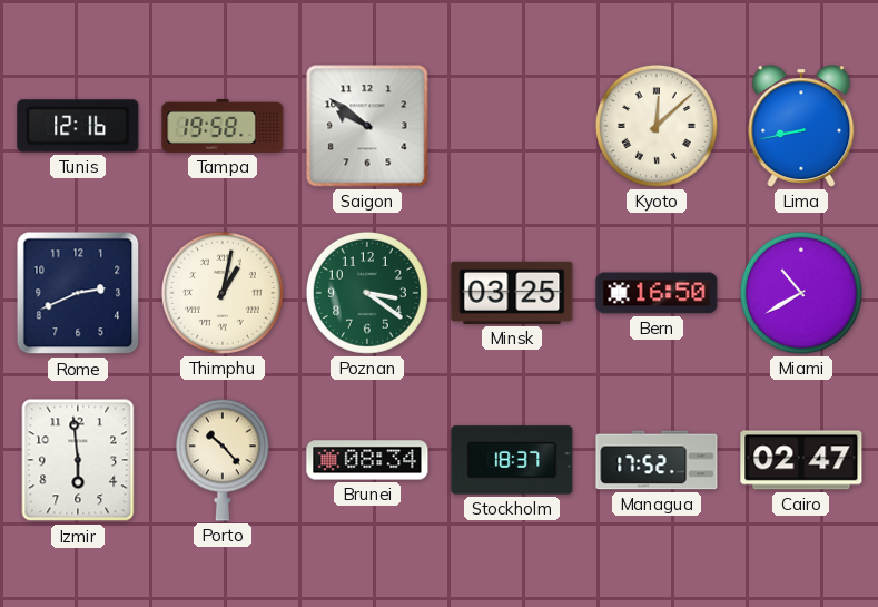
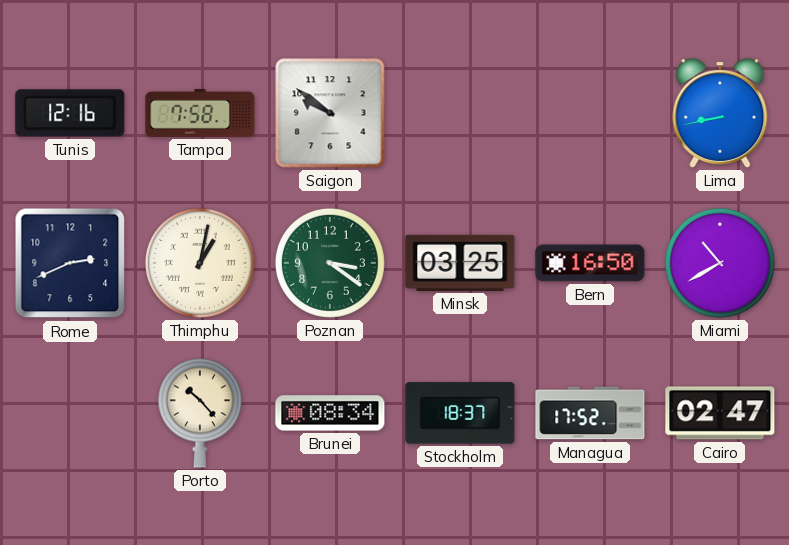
Tampa: 19:58 -> 7:58 (200, 113)
Kyoto: 12:08 -> none (657, 126)
Izmir: 5:59 -> none (78, 460)
